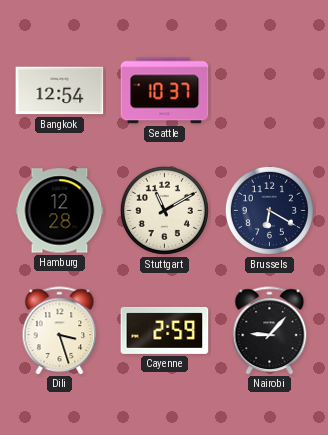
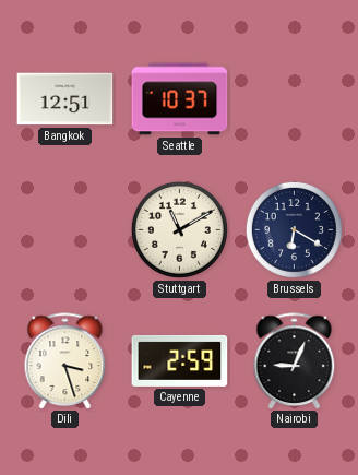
Bangkok: 12:54 -> 12:51 (65, 99)
Hamburg: 12:28 -> none (60, 211)
Nairobi: 9:07 -> 9:04 (295, 360)
